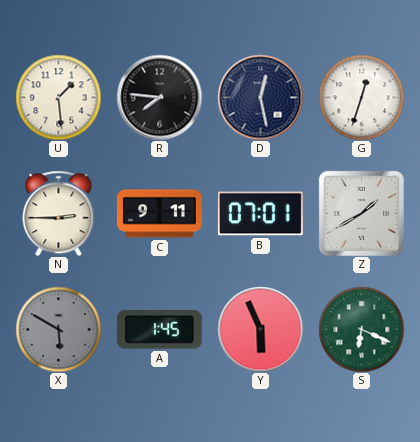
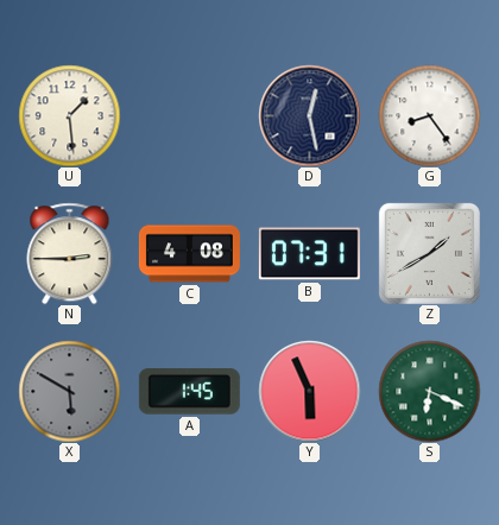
R: 7:46 -> none (159, 97)
G: 12:33 -> 8:24 (429, 115)
C: 9:11 -> 4:08 (189, 254)
B: 07:01 -> 07:31 (309, 254)
